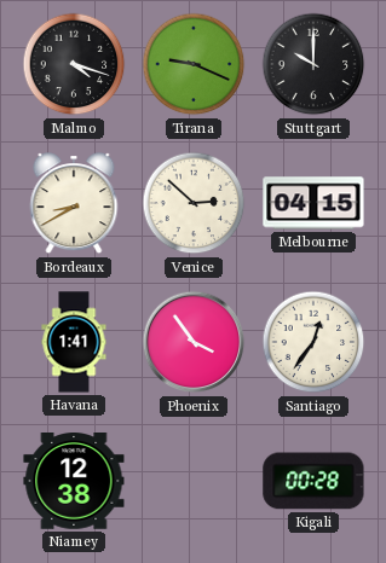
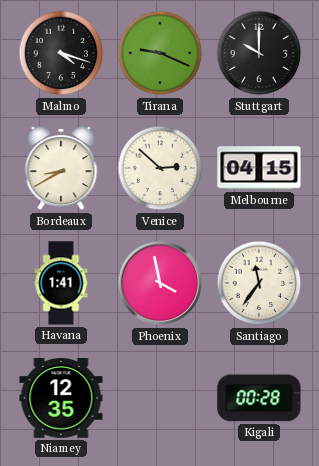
Phoenix: 3:54 -> 3:58 (160, 283)
Santiago: 12:36 -> 11:36 (259, 283)
Niamey: 12:38 -> 12:35 (61, 398)
